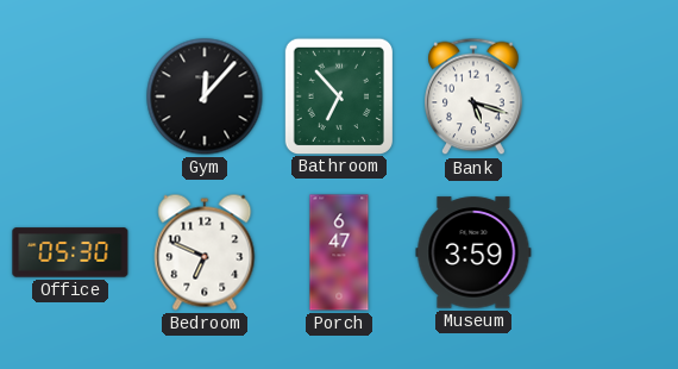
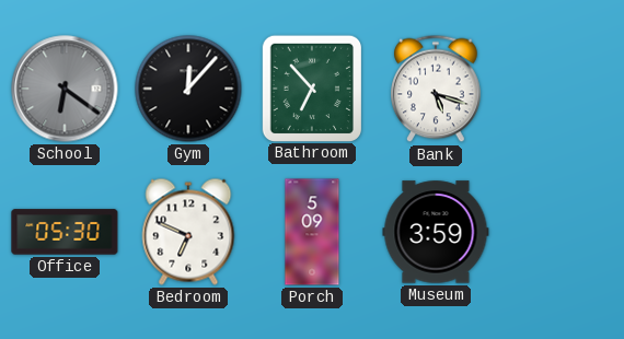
School: none -> 6:21 (65, 89)
Porch: 6:47 -> 5:09 (312, 232)
